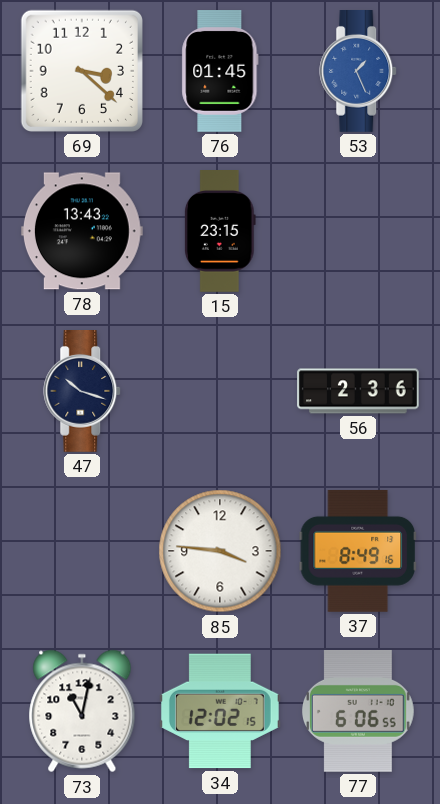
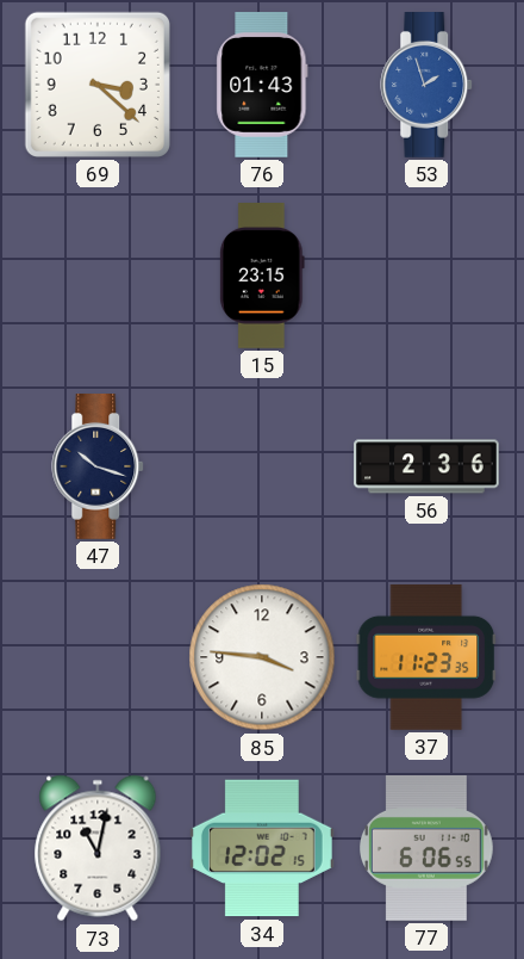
76: 01:45 -> 01:43 (262, 86)
53: 1:26 -> 1:57 (428, 86)
78: 13:43 -> none (82, 231)
37: 8:49 -> 11:23 (425, 657)
